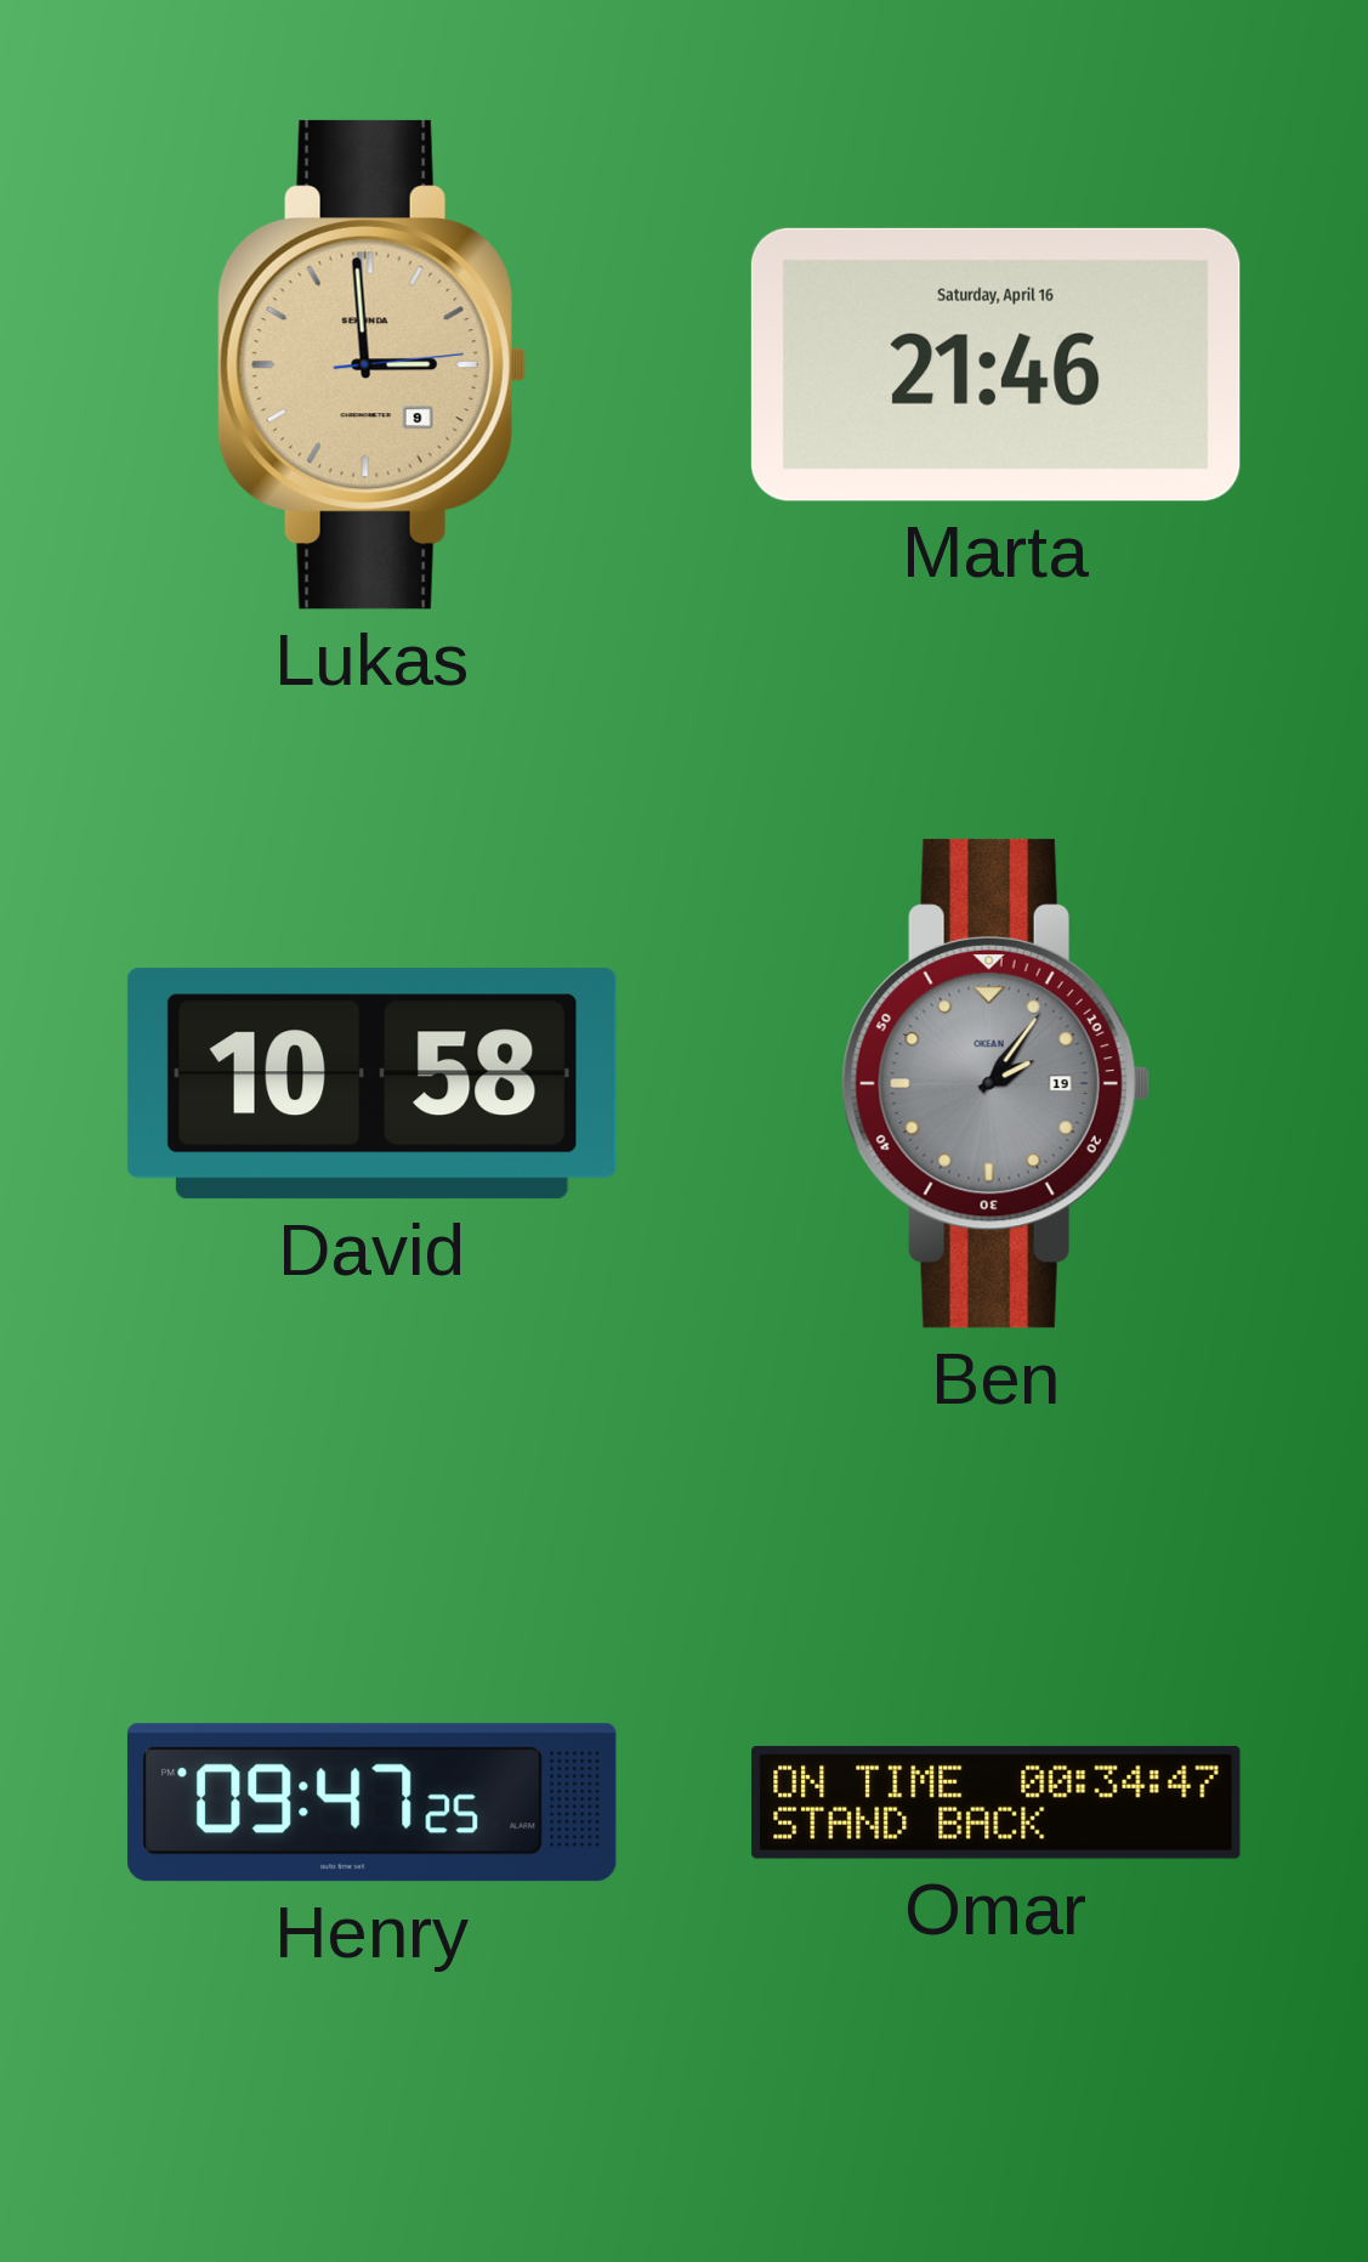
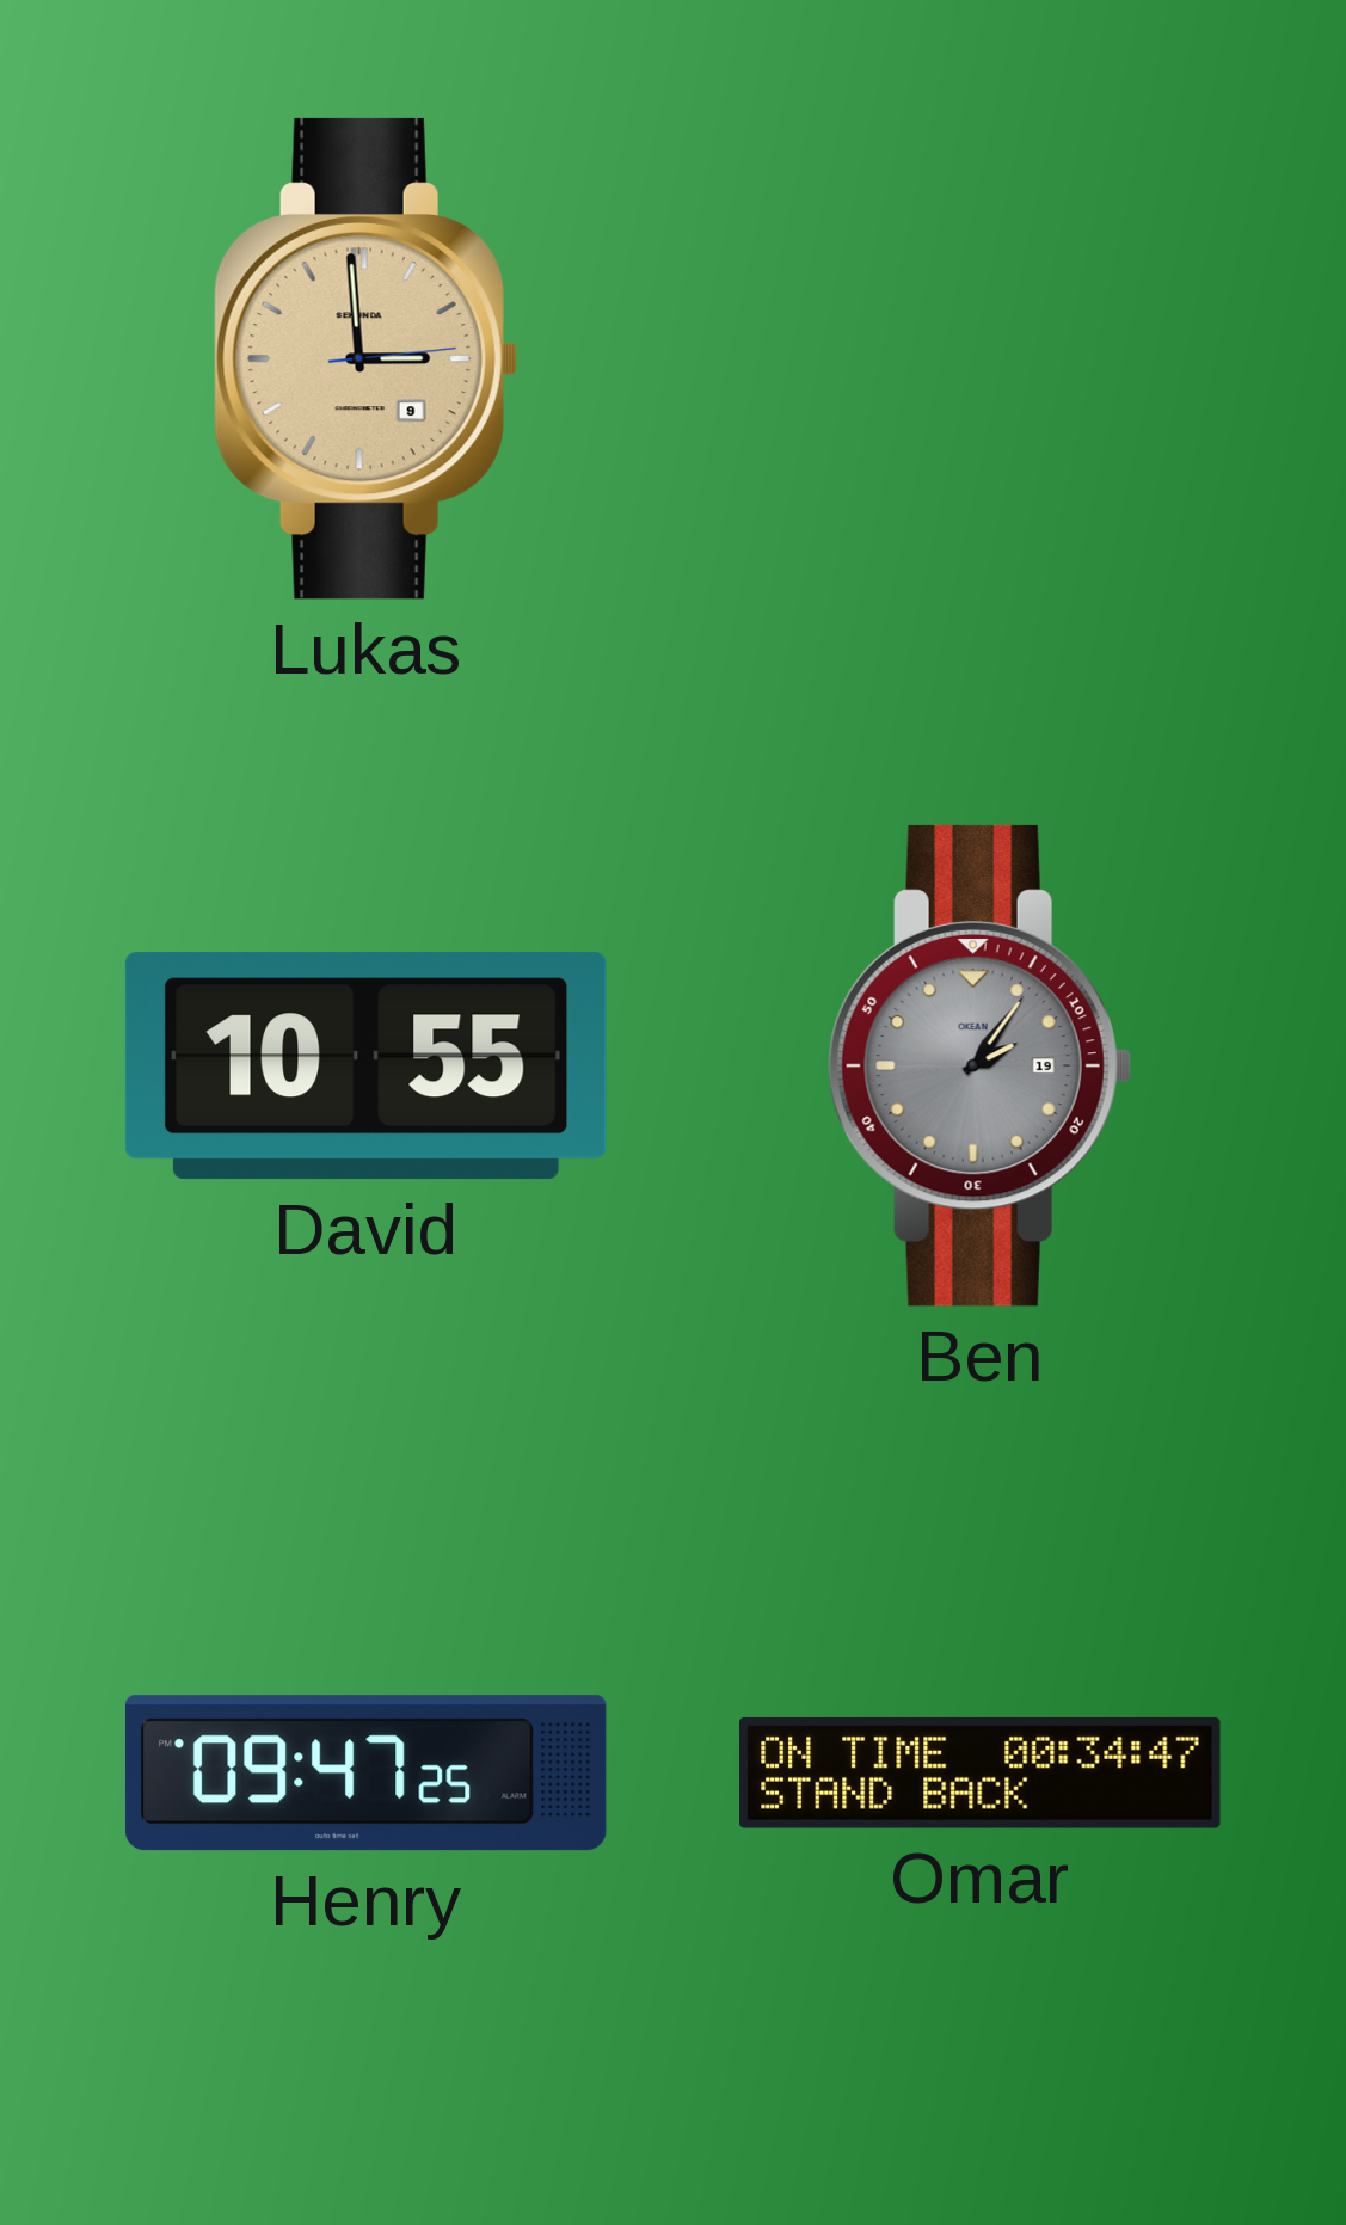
Marta: 21:46 -> none (995, 364)
David: 10:58 -> 10:55 (365, 1067)
